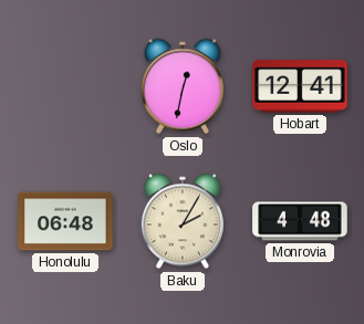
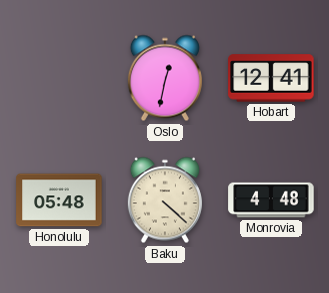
Honolulu: 06:48 -> 05:48 (59, 200)
Baku: 2:05 -> 4:22 (165, 200)
